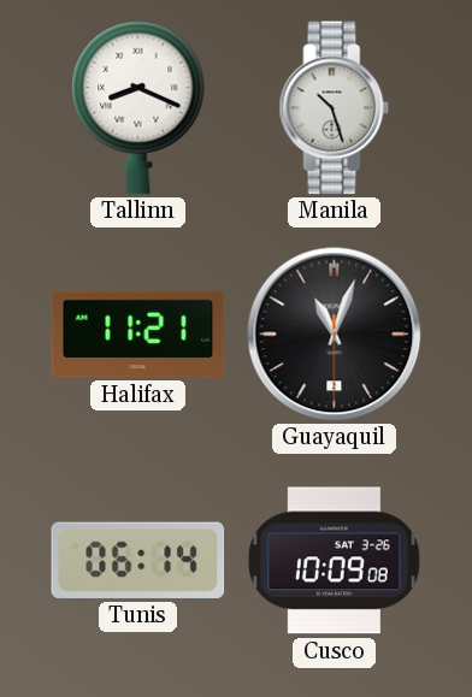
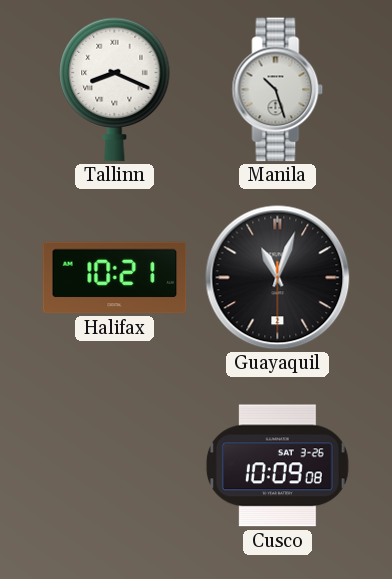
Halifax: 11:21 -> 10:21 (115, 278)
Tunis: 06:14 -> none (138, 560)
